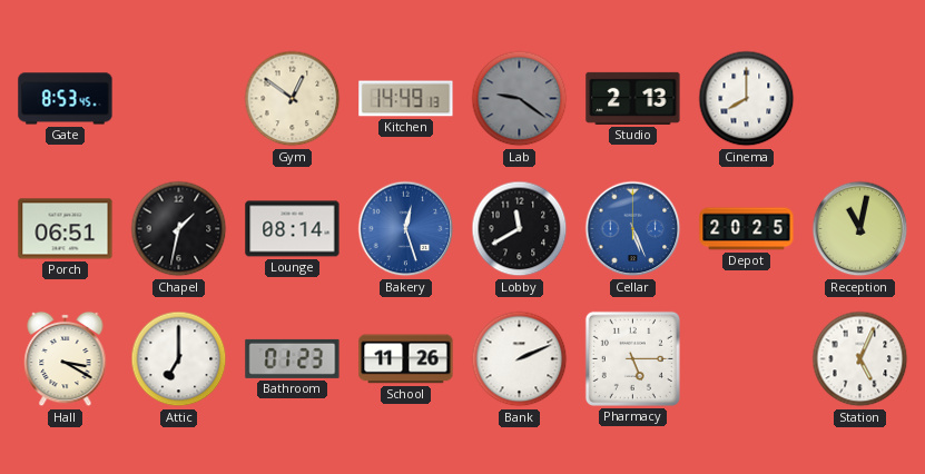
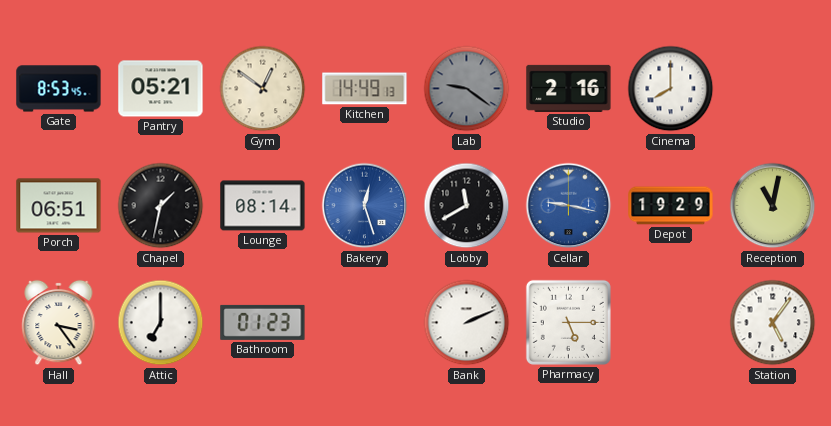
Pantry: none -> 05:21 (161, 89)
Studio: 2:13 -> 2:16 (569, 88)
Cellar: 5:26 -> 9:17 (569, 206)
Depot: 20:25 -> 19:29 (671, 206)
Hall: 3:20 -> 3:24 (59, 323)
School: 11:26 -> none (406, 359)
Station: 5:04 -> 5:06 (773, 323)
